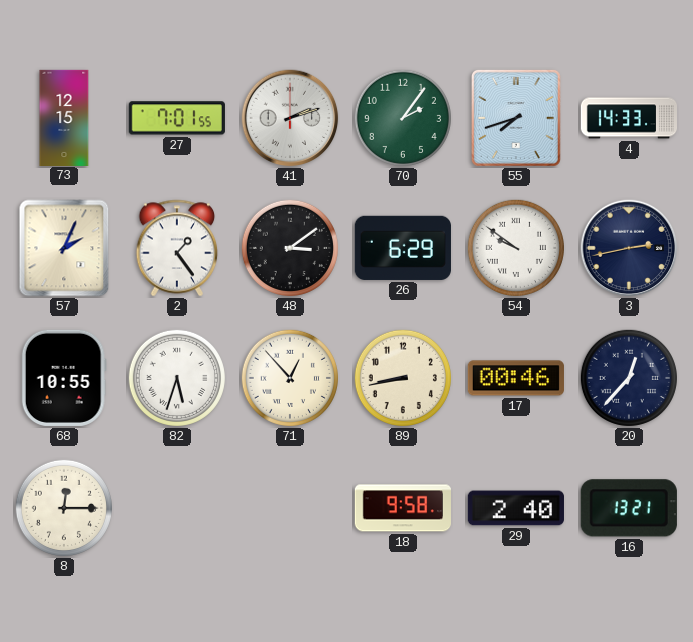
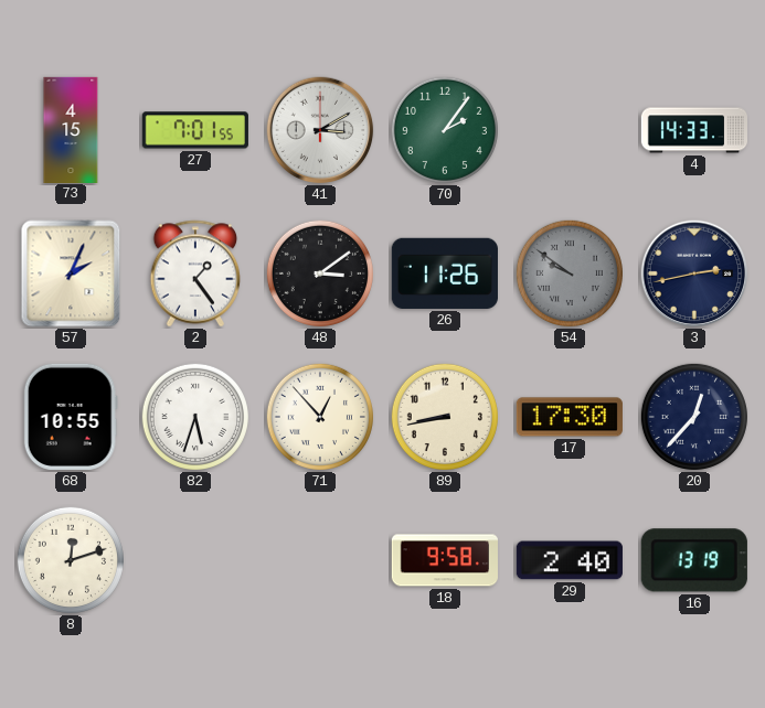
73: 12:15 -> 4:15 (71, 129)
41: 2:12 -> 3:10 (320, 130)
55: 7:42 -> none (516, 118)
26: 6:29 -> 11:26 (445, 273)
54 dial: white -> grey (570, 273)
17: 00:46 -> 17:30 (570, 417)
8: 12:15 -> 12:12 (71, 560)
16: 13:21 -> 13:19 (694, 560)
